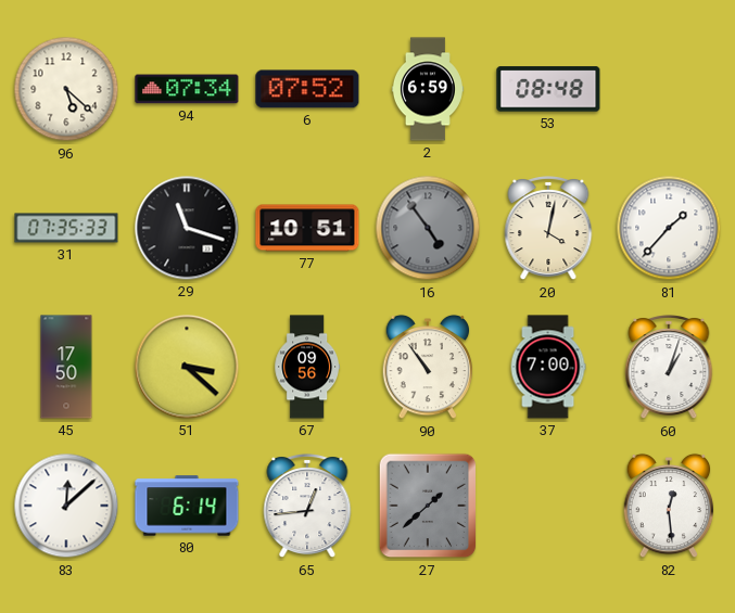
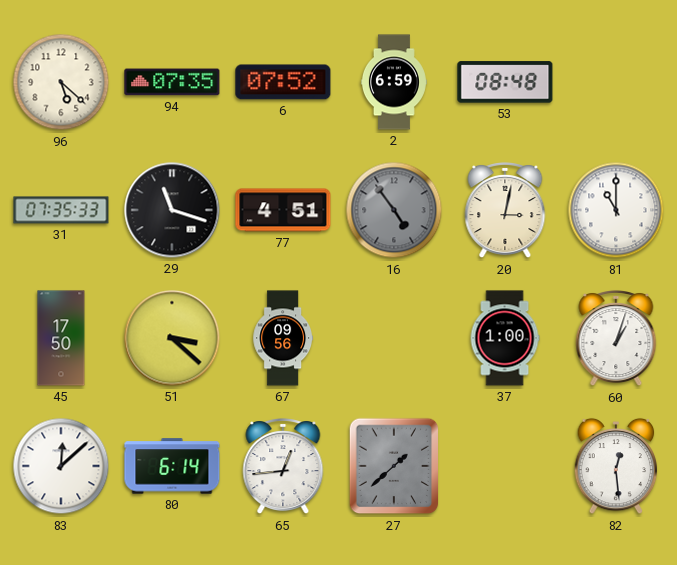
94: 07:34 -> 07:35 (172, 82)
77: 10:51 -> 4:51 (283, 210)
20: 4:02 -> 3:02 (505, 211)
81: 1:37 -> 11:00 (616, 210)
90: 10:54 -> none (428, 367)
37: 7:00 -> 1:00 (505, 338)
